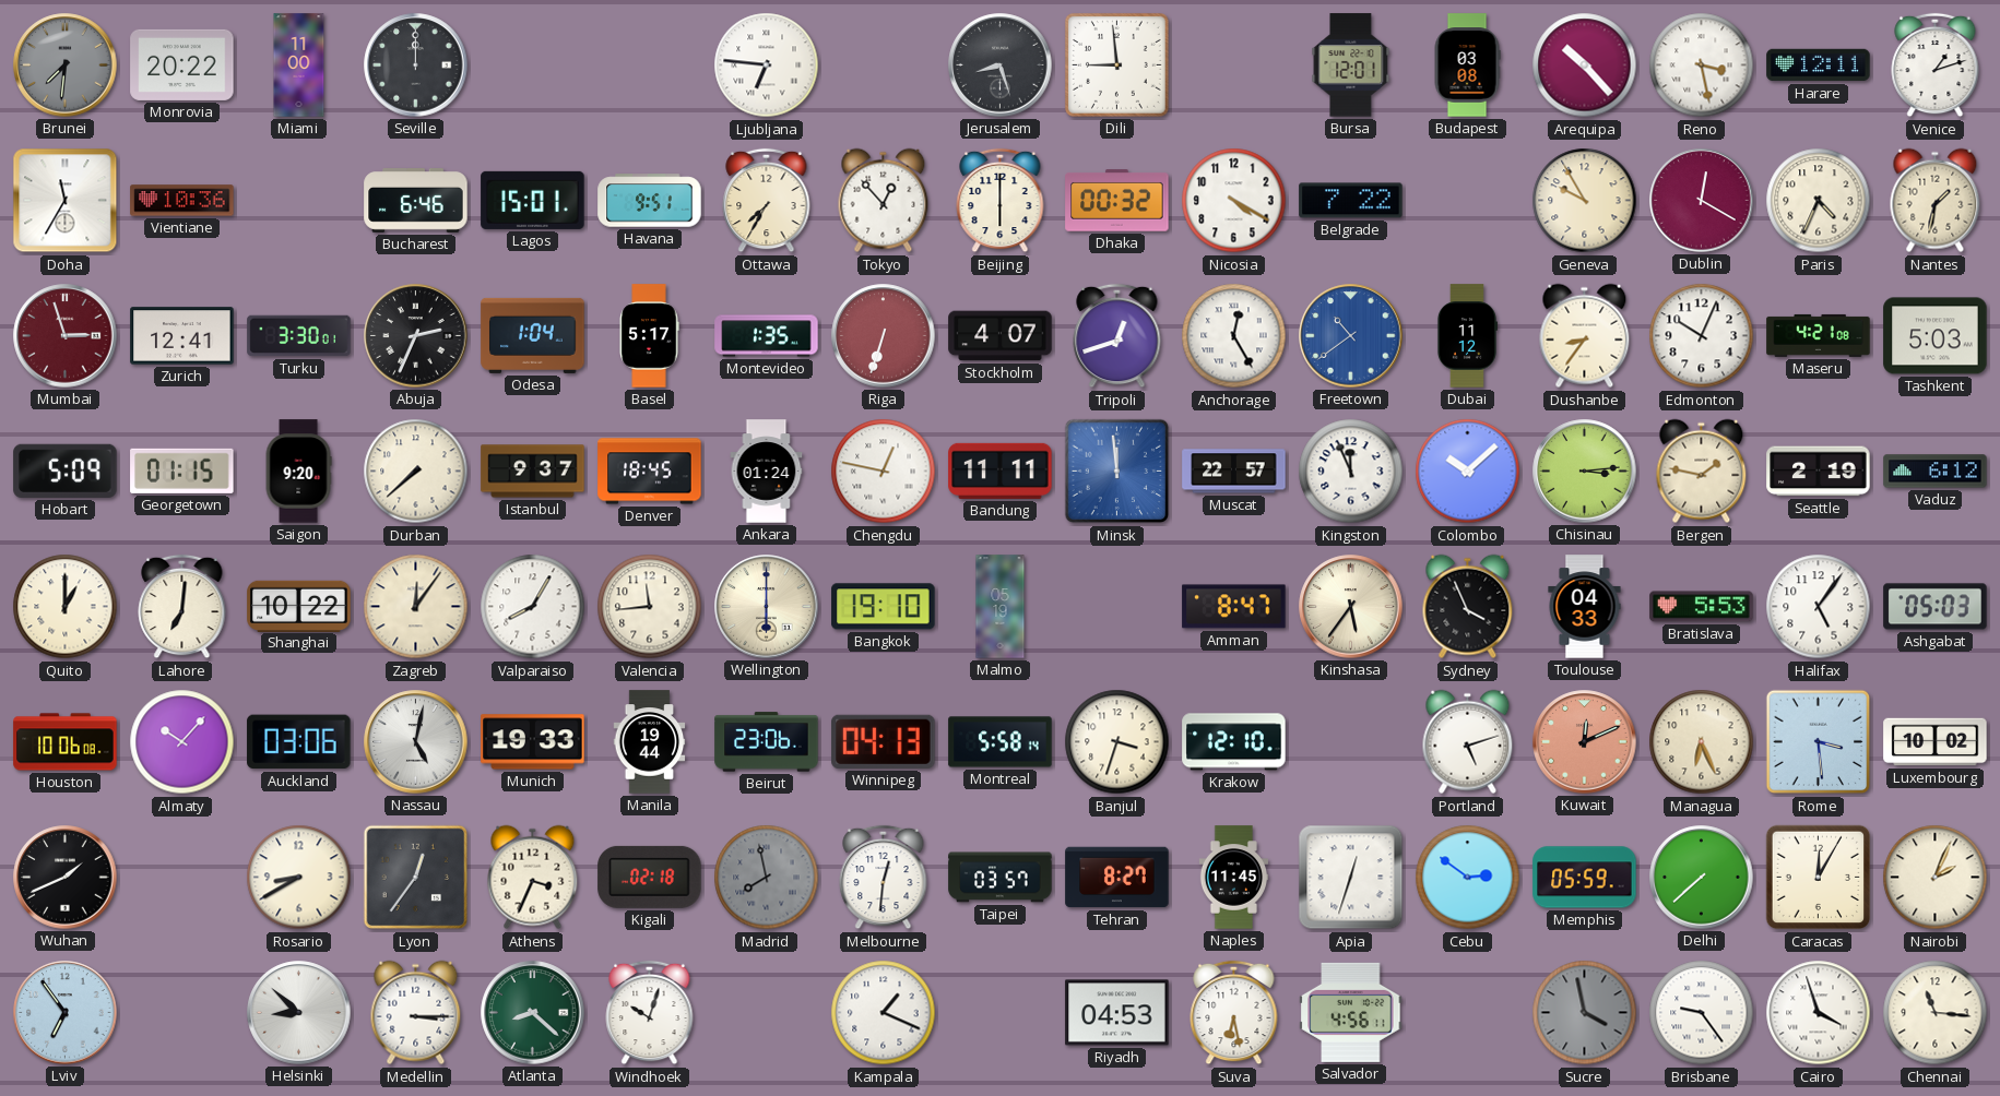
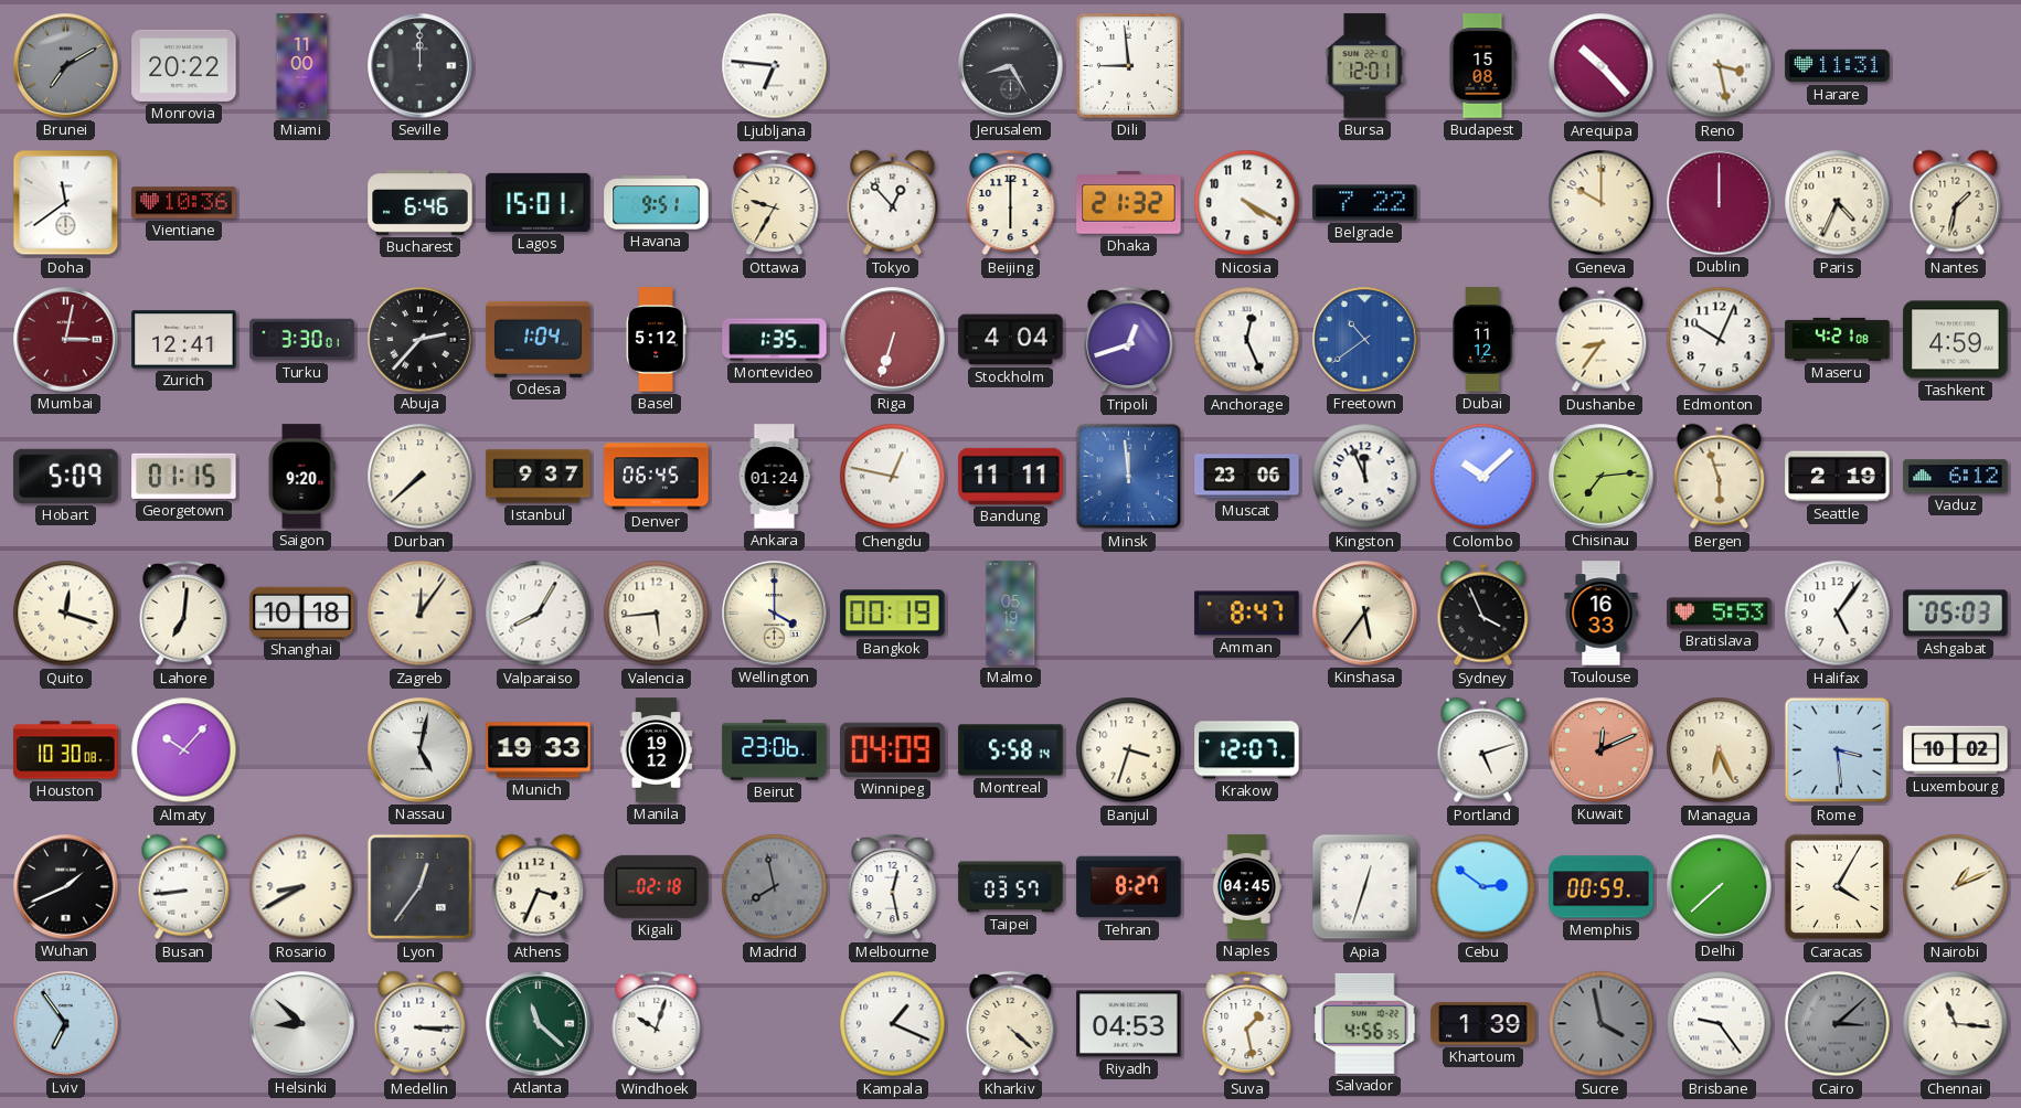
Brunei: 7:31 -> 7:10 (66, 66)
Jerusalem: 8:27 -> 8:25 (1011, 66)
Budapest: 03:08 -> 15:08 (1482, 66)
Harare: 12:11 -> 11:31 (1838, 66)
Venice: 1:12 -> none (1936, 65)
Doha: 11:35 -> 11:39 (66, 203)
Ottawa: 7:35 -> 9:35 (775, 203)
Dhaka: 00:32 -> 21:32 (1129, 203)
Geneva: 9:55 -> 10:00 (1602, 203)
Dublin: 12:20 -> 12:00 (1720, 203)
Mumbai: 2:57 -> 3:02 (66, 340)
Abuja: 2:34 -> 2:37 (421, 340)
Basel: 5:17 -> 5:12 (656, 340)
Stockholm: 4:07 -> 4:04 (1011, 340)
Anchorage: 12:25 -> 12:26 (1247, 340)
Tashkent: 5:03 -> 4:59 (1956, 340)
Denver: 18:45 -> 06:45 (657, 477)
Muscat: 22:57 -> 23:06 (1247, 477)
Chisinau: 3:14 -> 7:14 (1602, 477)
Bergen: 1:47 -> 5:57 (1720, 477)
Quito: 1:00 -> 12:18 (66, 614)
Shanghai: 10:22 -> 10:18 (302, 612)
Valencia: 11:44 -> 5:44 (657, 614)
Wellington: 6:00 -> 4:00 (775, 614)
Bangkok: 19:10 -> 00:19 (893, 614)
Toulouse: 04:33 -> 16:33 (1602, 614)
Houston: 10:06 -> 10:30 (66, 750)
Auckland: 03:06 -> none (299, 742)
Manila: 19:44 -> 19:12 (657, 750)
Winnipeg: 04:13 -> 04:09 (893, 749)
Krakow: 12:10 -> 12:07 (1247, 750)
Busan: none -> 8:44 (184, 887)
Melbourne: 12:31 -> 12:28 (893, 887)
Naples: 11:45 -> 04:45 (1246, 887)
Memphis: 05:59 -> 00:59 (1602, 887)
Caracas: 12:05 -> 4:05 (1838, 887)
Nairobi: 2:04 -> 1:11 (1956, 887)
Atlanta: 8:22 -> 11:22 (539, 1024)
Kharkiv: none -> 4:22 (1011, 1024)
Suva: 6:28 -> 1:28 (1247, 1024)
Salvador: 4:56:11 -> 4:56:35 (1365, 1023)
Khartoum: none -> 1:39 (1483, 1024)
Cairo: 3:57 -> 3:08 (1838, 1024)
Cairo dial: white -> grey (1838, 1024)
